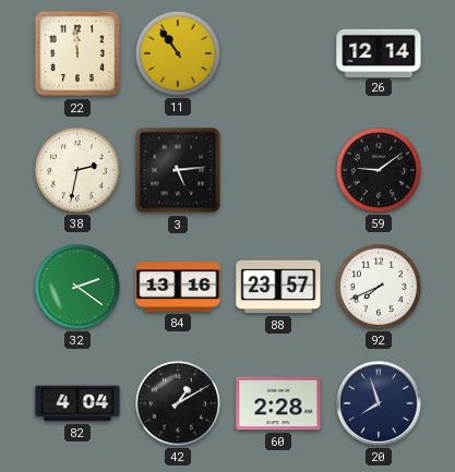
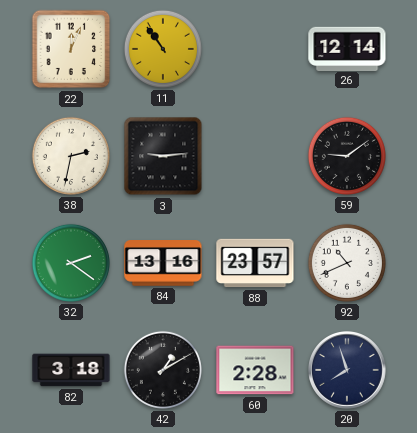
22: 11:59 -> 12:04 (71, 49)
3: 5:14 -> 9:14 (163, 156)
92: 7:41 -> 10:41 (347, 263)
82: 4:04 -> 3:18 (71, 370)
